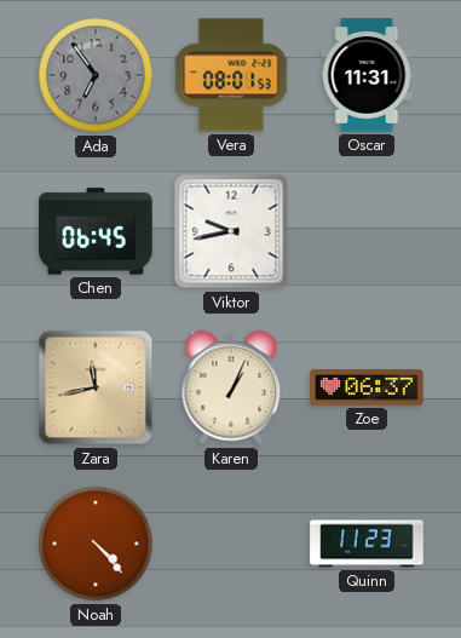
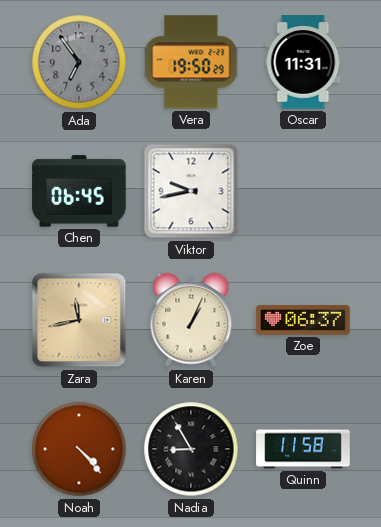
Vera: 08:01 -> 19:50 (191, 62)
Nadia: none -> 8:55 (191, 449)
Quinn: 11:23 -> 11:58 (303, 449)
